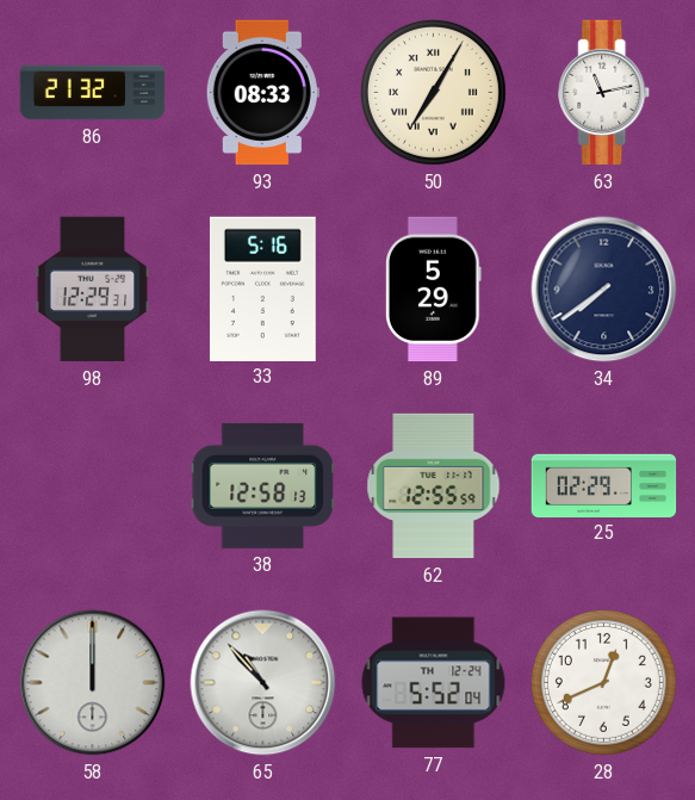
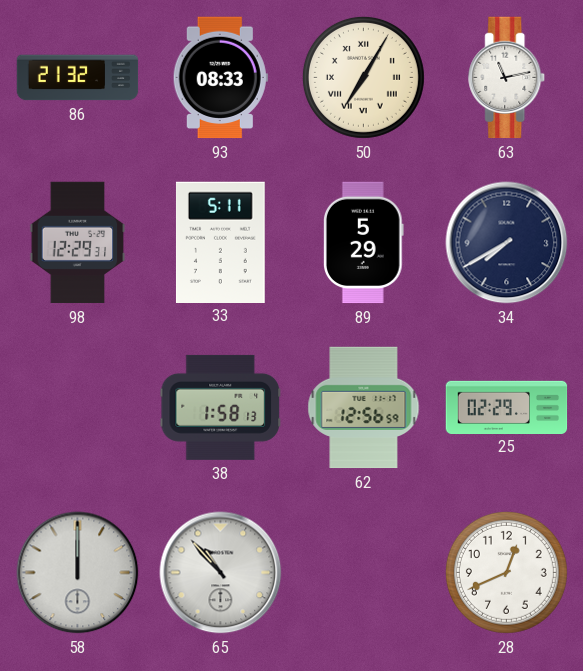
33: 5:16 -> 5:11 (220, 242)
34: 7:39 -> 7:40 (507, 243)
38: 12:58 -> 1:58 (221, 407)
62: 12:55 -> 12:56 (364, 408)
77: 5:52 -> none (434, 683)
